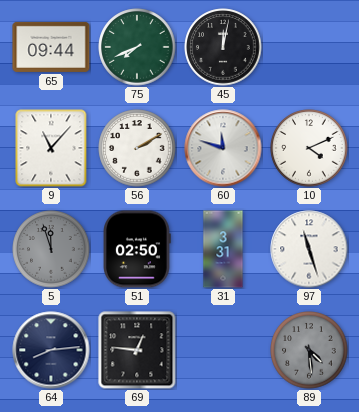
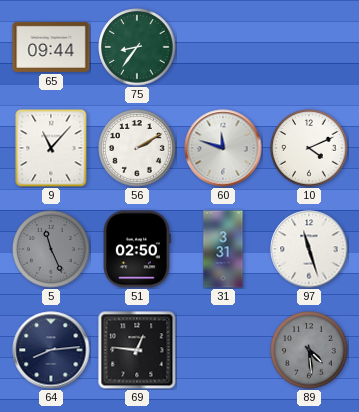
75: 7:41 -> 8:36 (137, 47)
45: 12:02 -> none (223, 47)
5: 11:57 -> 11:26 (51, 249)
